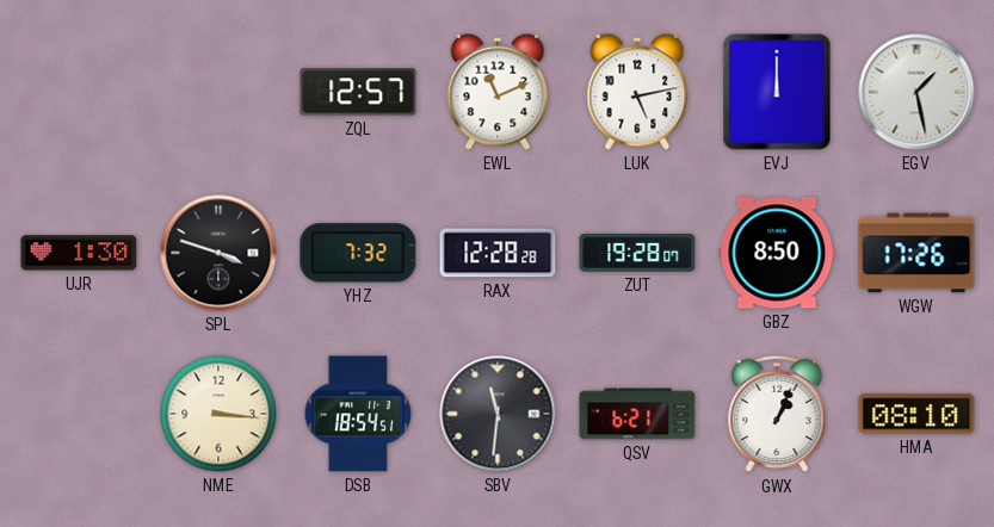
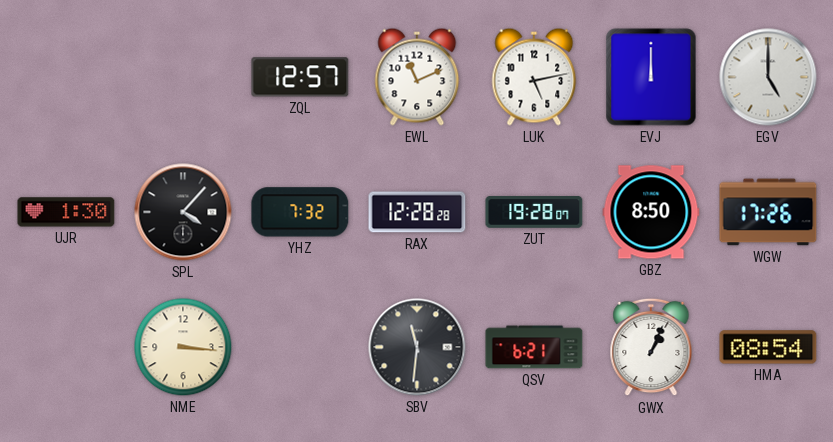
EGV: 1:28 -> 5:00 (768, 77)
SPL: 3:48 -> 4:07 (183, 212)
DSB: 18:54 -> none (358, 414)
HMA: 08:10 -> 08:54 (768, 347)
